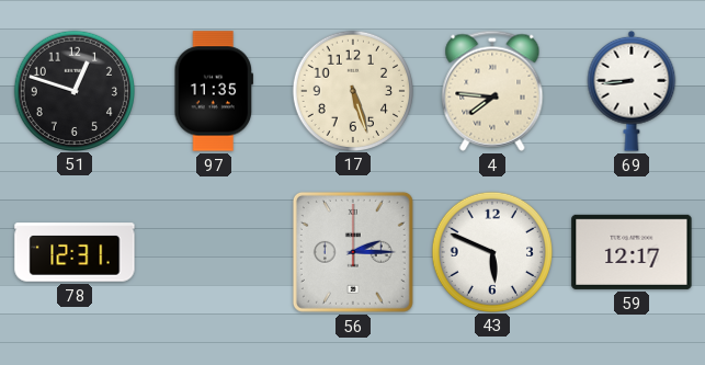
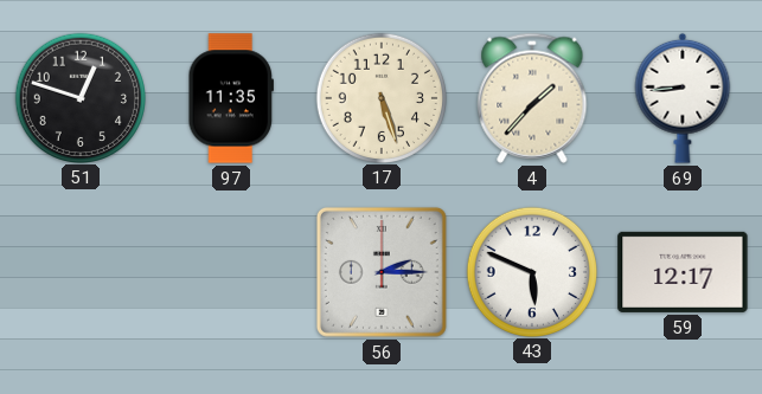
4: 7:46 -> 1:37 (532, 98)
78: 12:31 -> none (75, 252)
